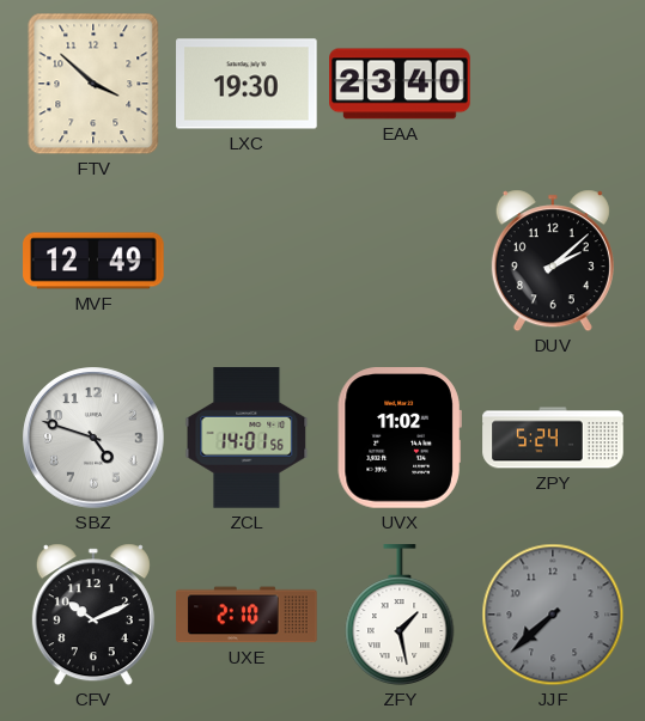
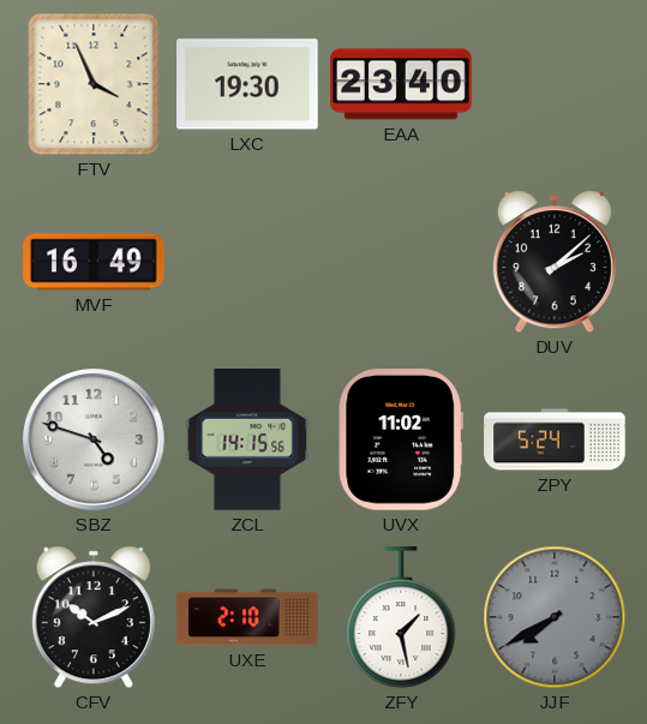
FTV: 3:52 -> 3:56 (94, 84)
MVF: 12:49 -> 16:49 (94, 262)
ZCL: 14:01 -> 14:15 (247, 439)
JJF: 7:38 -> 7:40 (555, 617)
